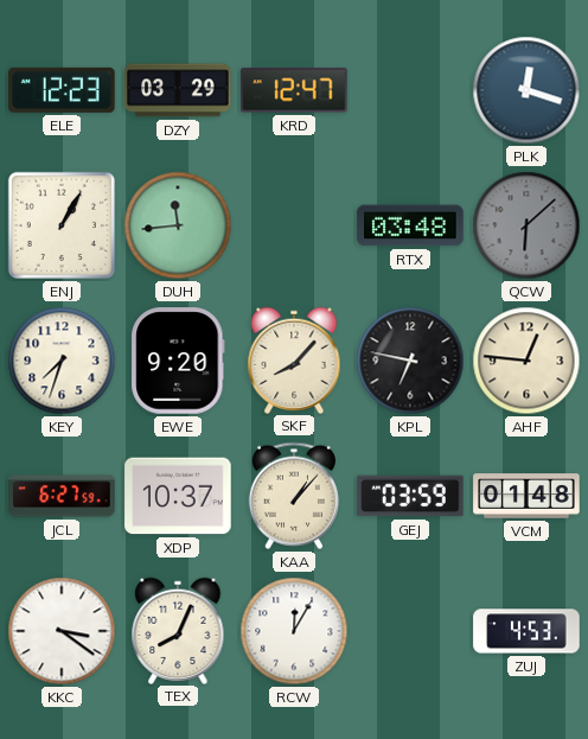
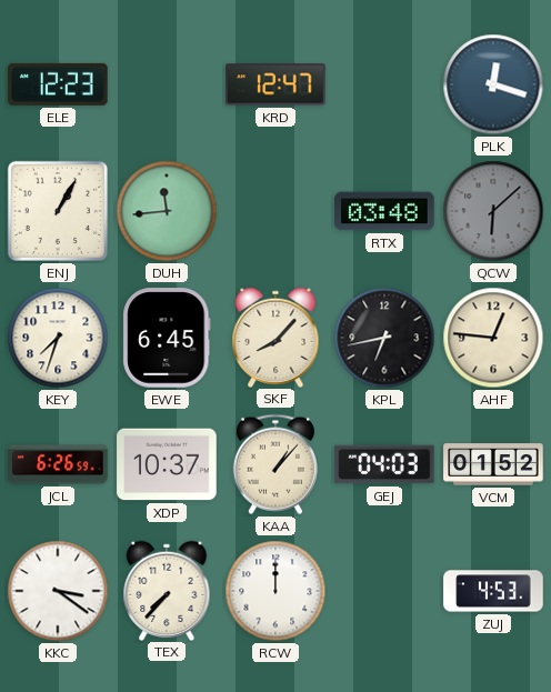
DZY: 03:29 -> none (178, 90)
EWE: 9:20 -> 6:45 (167, 338)
KPL: 6:47 -> 6:43 (384, 338)
JCL: 6:27 -> 6:26 (58, 464)
GEJ: 03:59 -> 04:03 (384, 464)
VCM: 01:48 -> 01:52 (493, 464)
TEX: 8:04 -> 7:37 (167, 590)
RCW: 12:05 -> 12:00 (275, 591)
